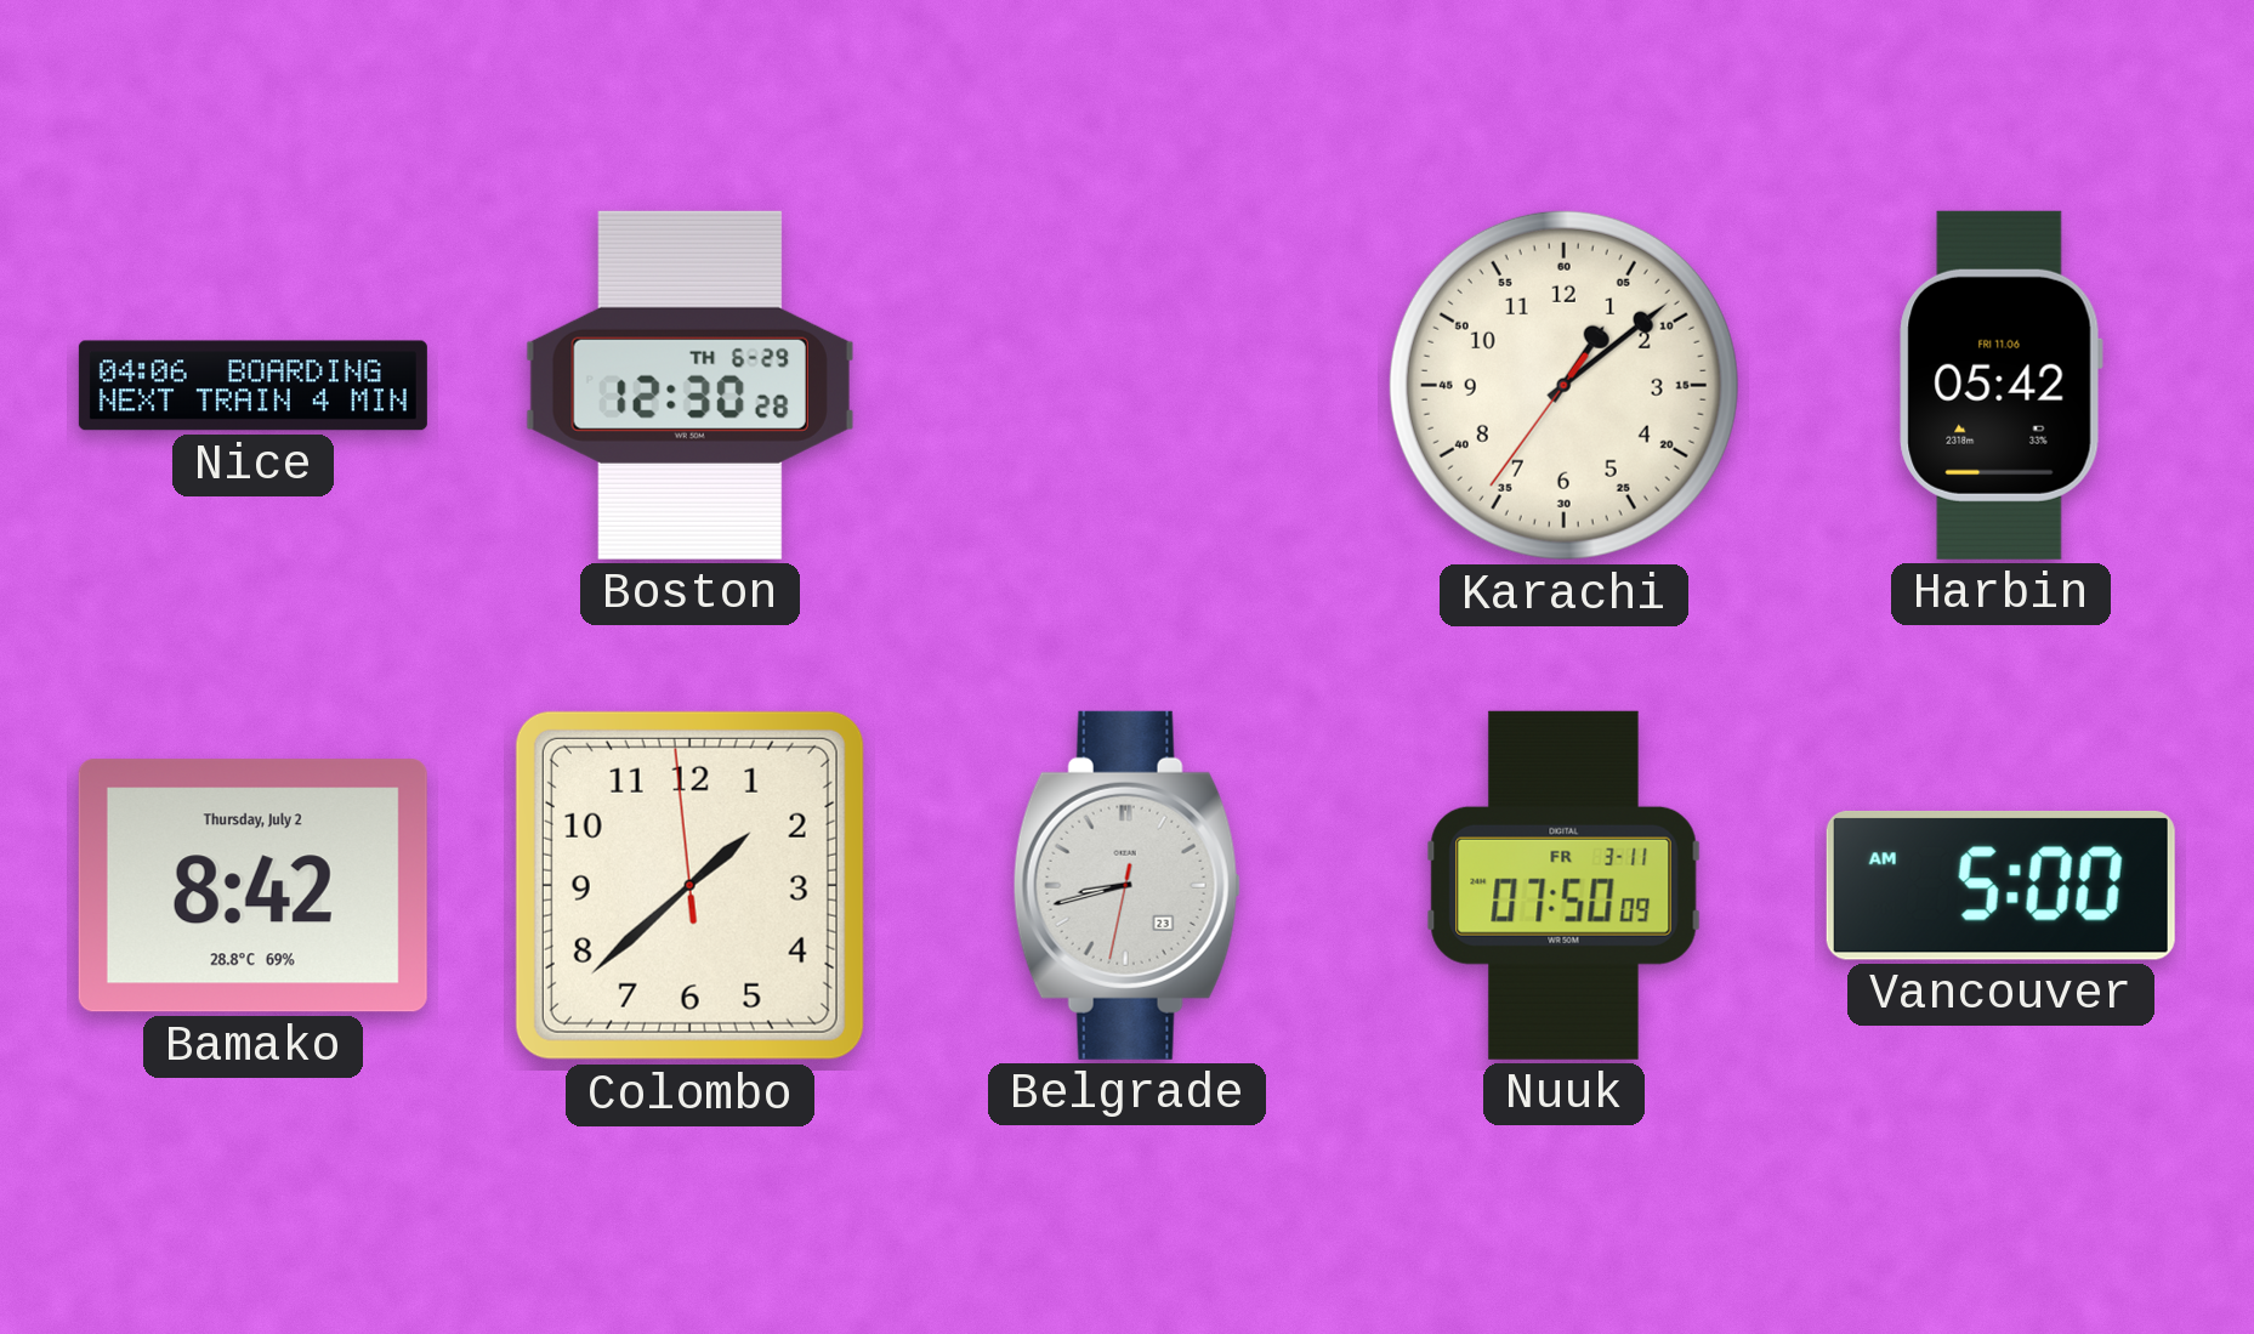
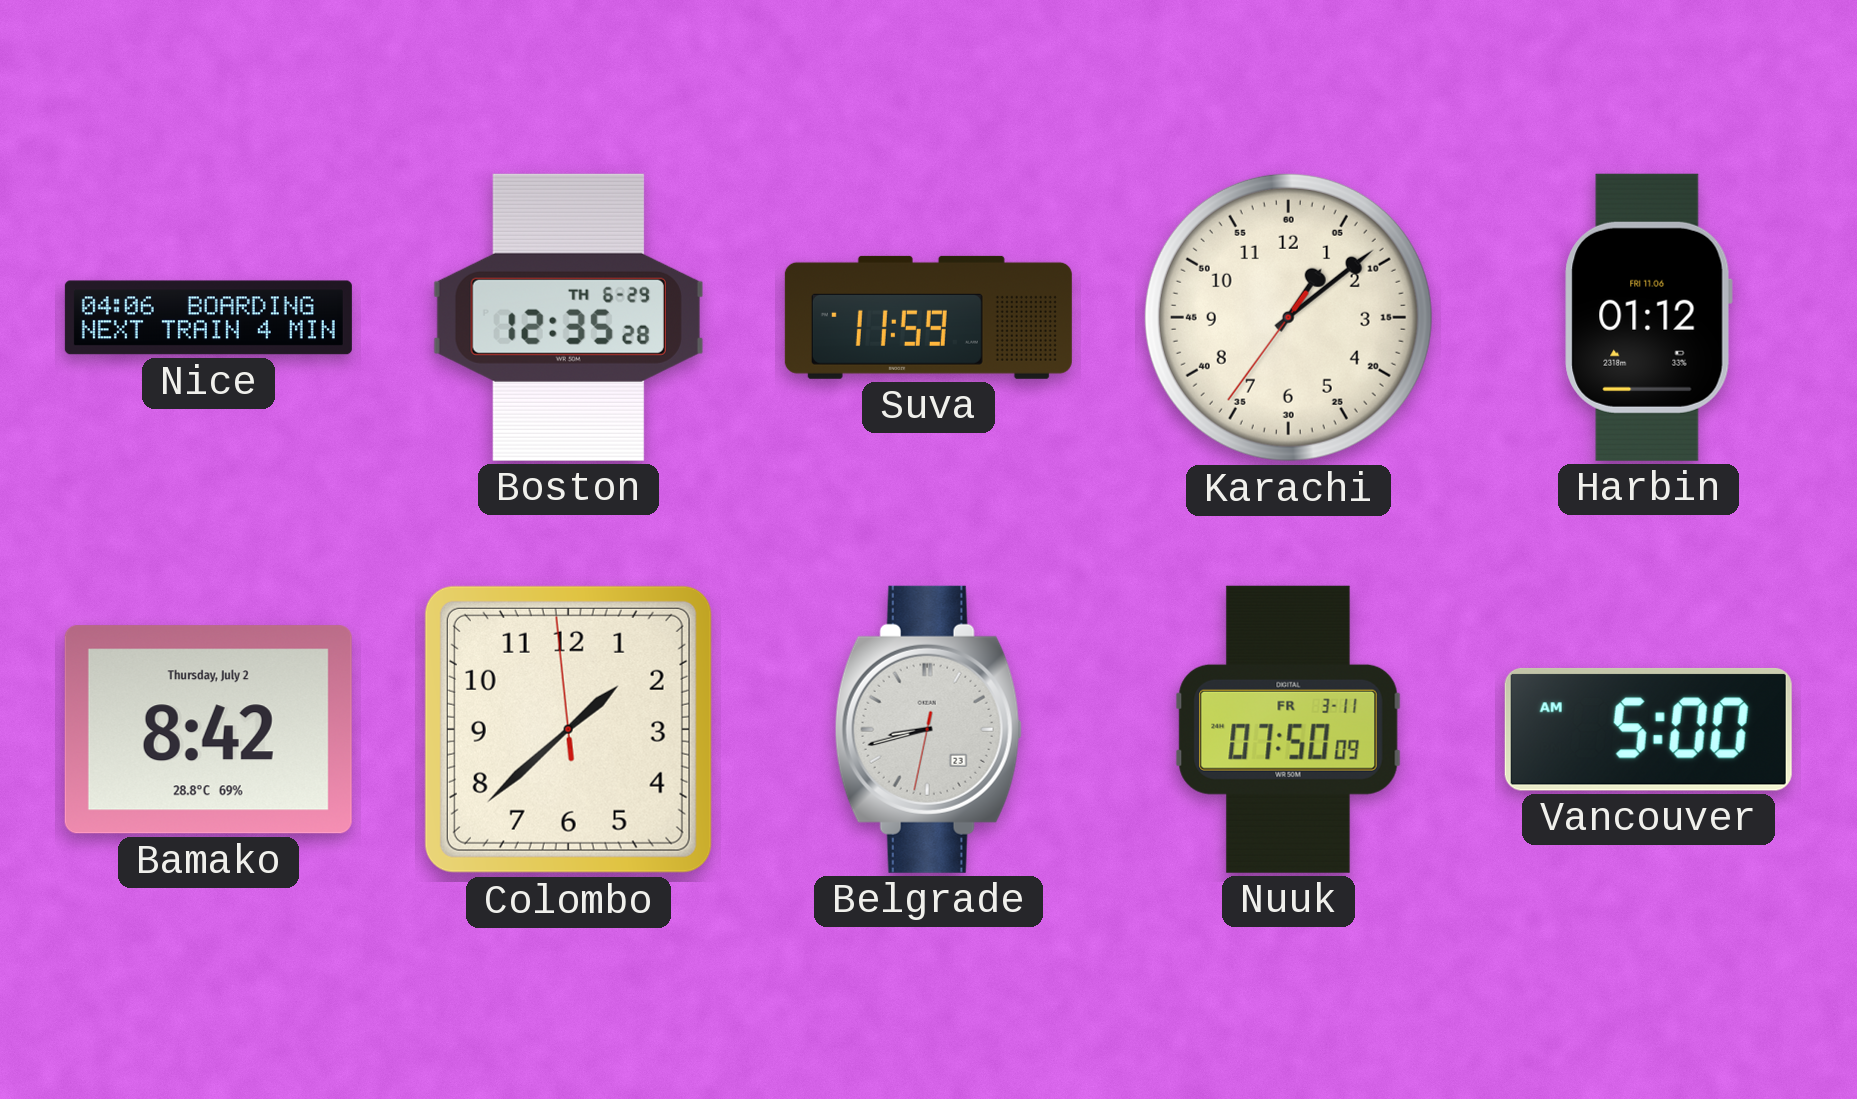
Boston: 12:30 -> 12:35 (568, 317)
Suva: none -> 11:59 (928, 317)
Harbin: 05:42 -> 01:12 (1648, 317)
